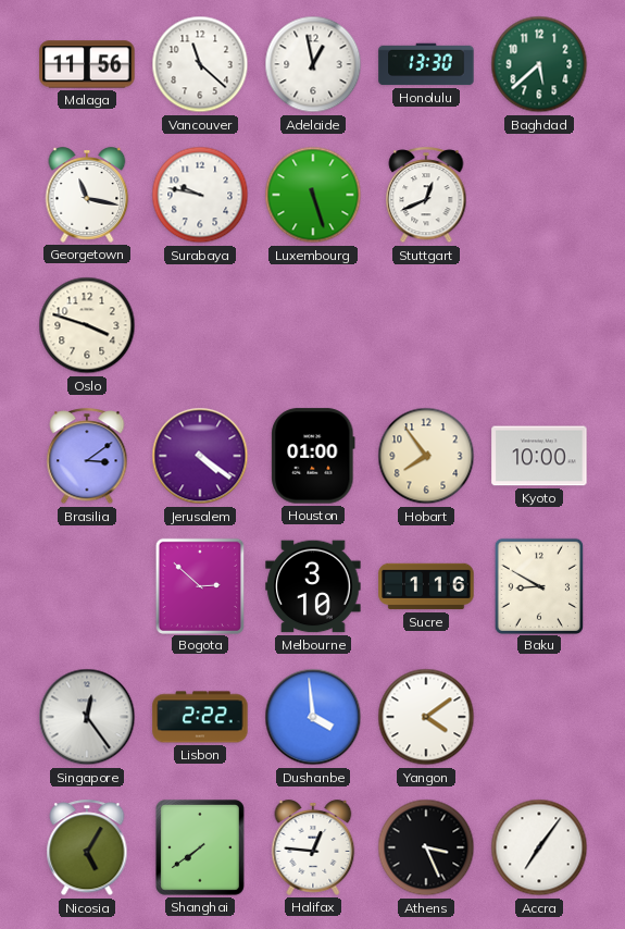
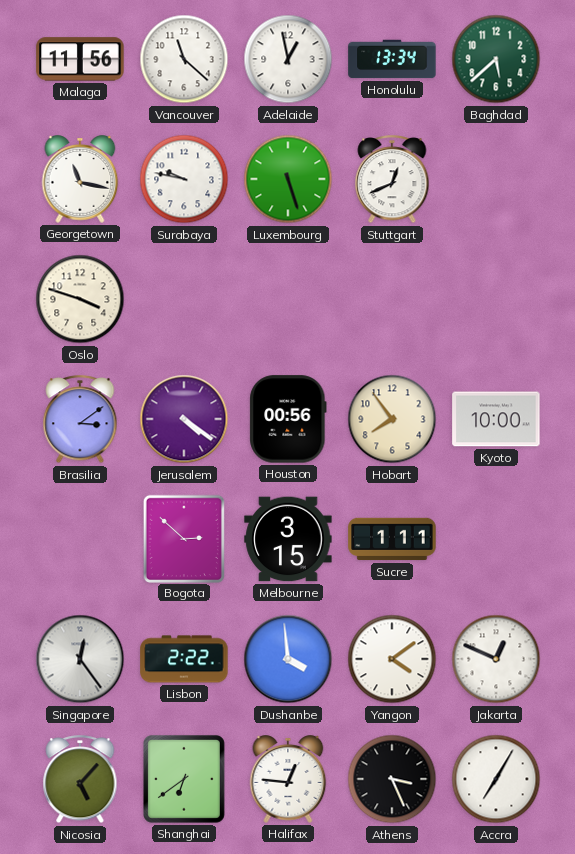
Honolulu: 13:30 -> 13:34 (392, 59)
Houston: 01:00 -> 00:56 (288, 419)
Melbourne: 3:10 -> 3:15 (288, 539)
Sucre: 1:16 -> 1:11 (392, 539)
Baku: 8:50 -> none (539, 585)
Jakarta: none -> 12:49 (496, 659)
Nicosia: 5:05 -> 5:07 (80, 780)
Shanghai: 7:39 -> 6:39 (184, 779)
Accra: 7:06 -> 7:05 (496, 779)
